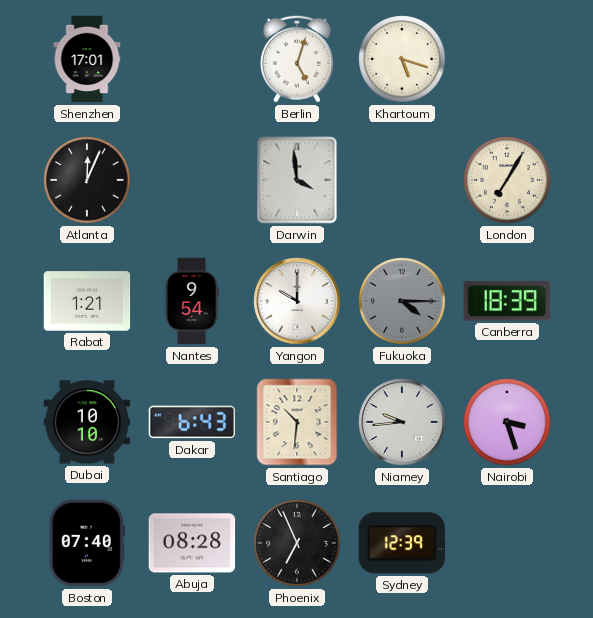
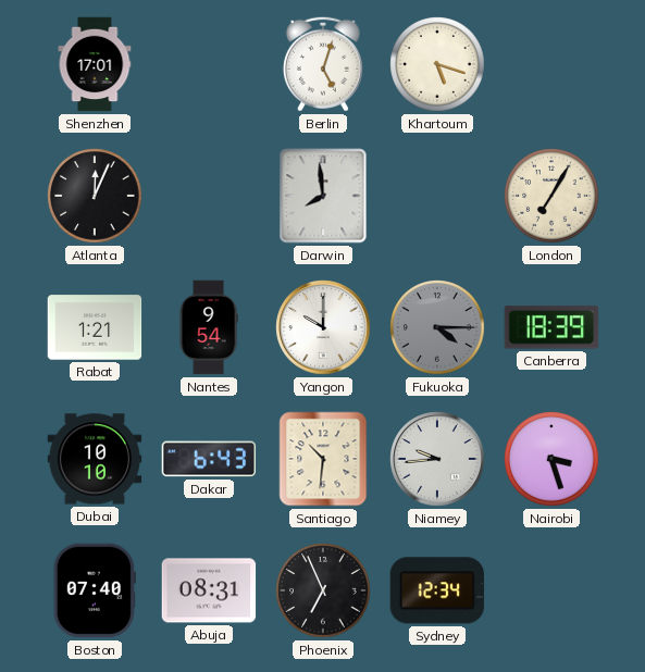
Darwin: 3:59 -> 7:59 (323, 196)
Abuja: 08:28 -> 08:31 (209, 590)
Sydney: 12:39 -> 12:34 (437, 590)
